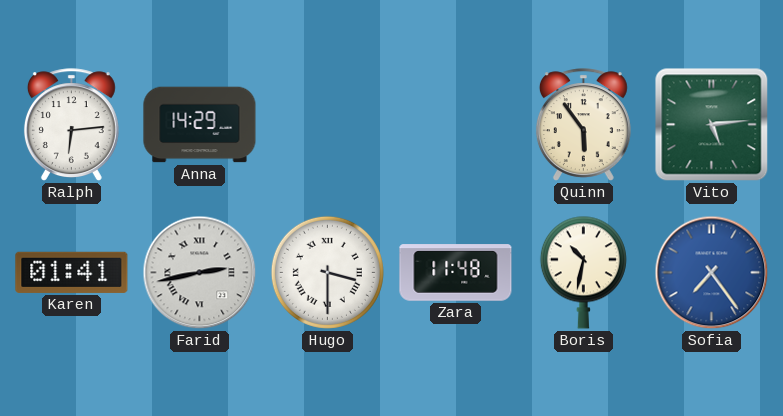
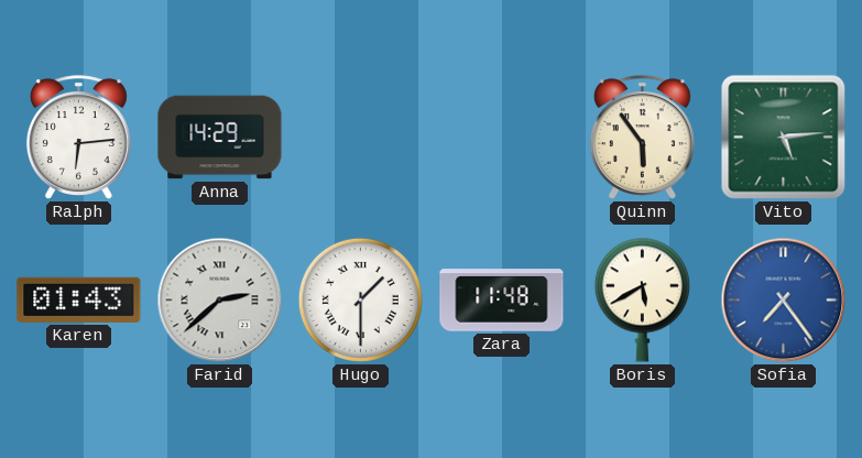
Karen: 01:41 -> 01:43 (79, 299)
Farid: 2:43 -> 2:38 (220, 301)
Hugo: 3:30 -> 1:30 (360, 299)
Boris: 10:32 -> 5:40 (642, 299)
